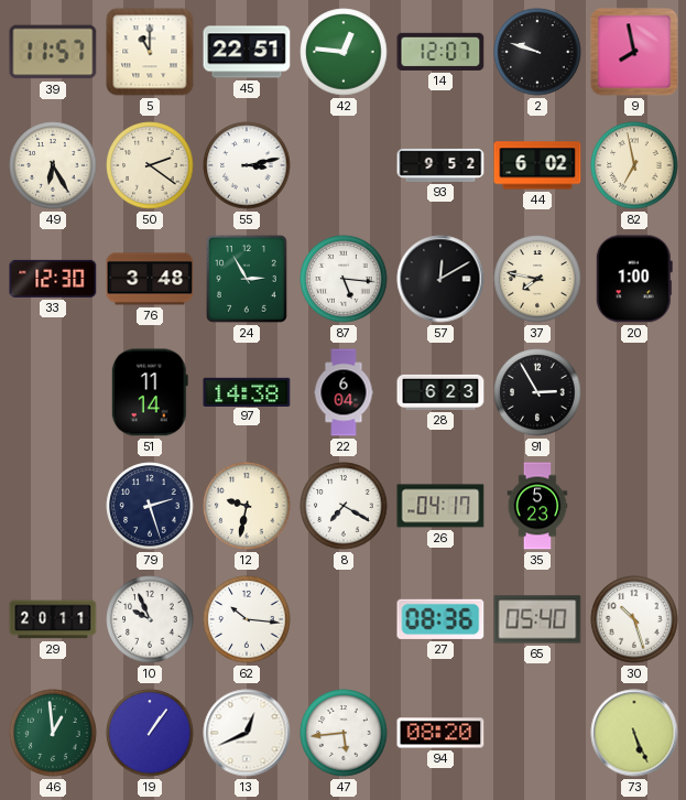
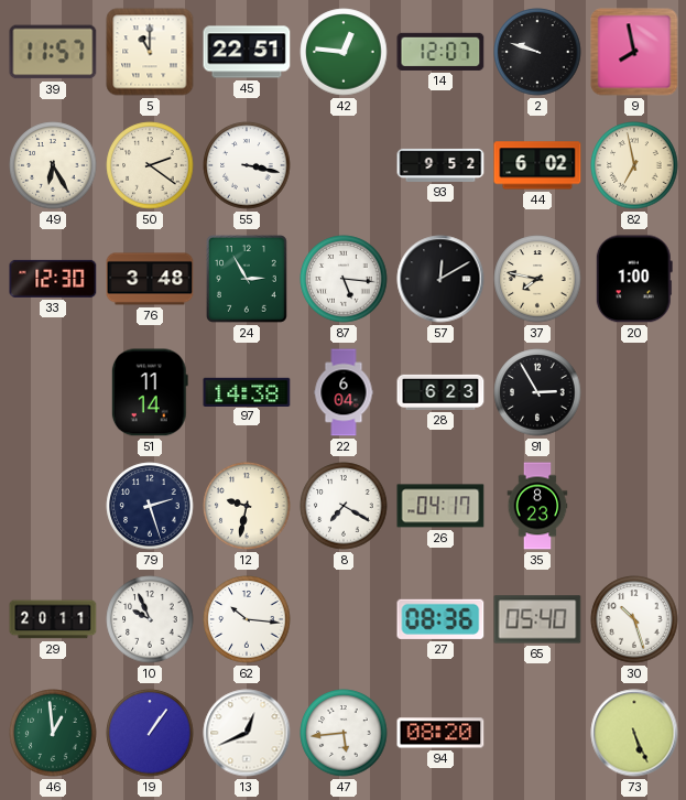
55: 3:13 -> 3:17 (247, 165)
35: 5:23 -> 8:23 (537, 506)
